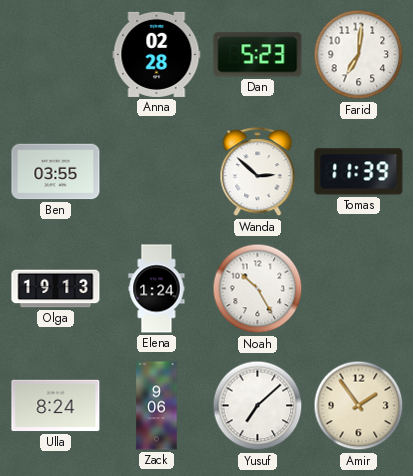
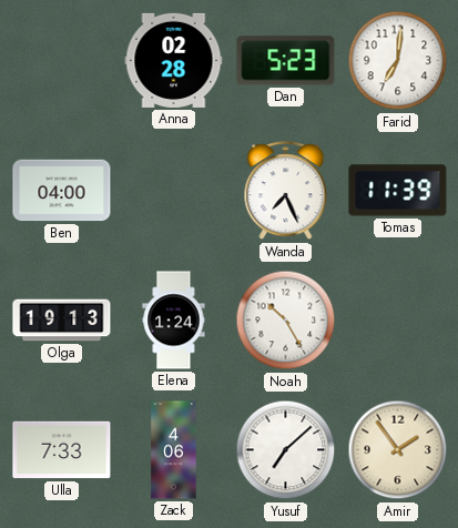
Ben: 03:55 -> 04:00 (62, 191)
Wanda: 2:52 -> 7:26 (286, 191)
Ulla: 8:24 -> 7:33 (62, 450)
Zack: 9:06 -> 4:06 (174, 450)
